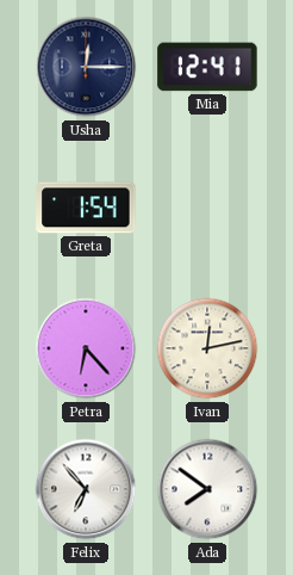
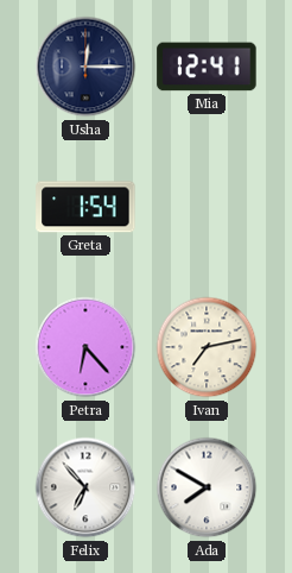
Ivan: 12:13 -> 7:13 (207, 347)
Ada: 7:51 -> 7:50 (207, 487)
